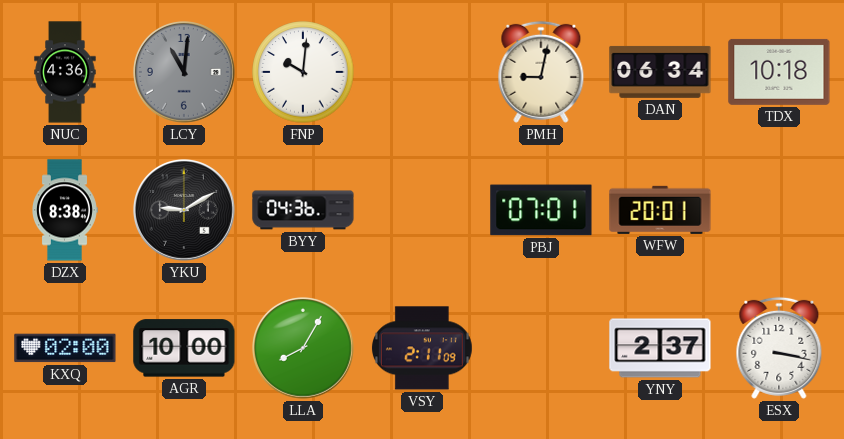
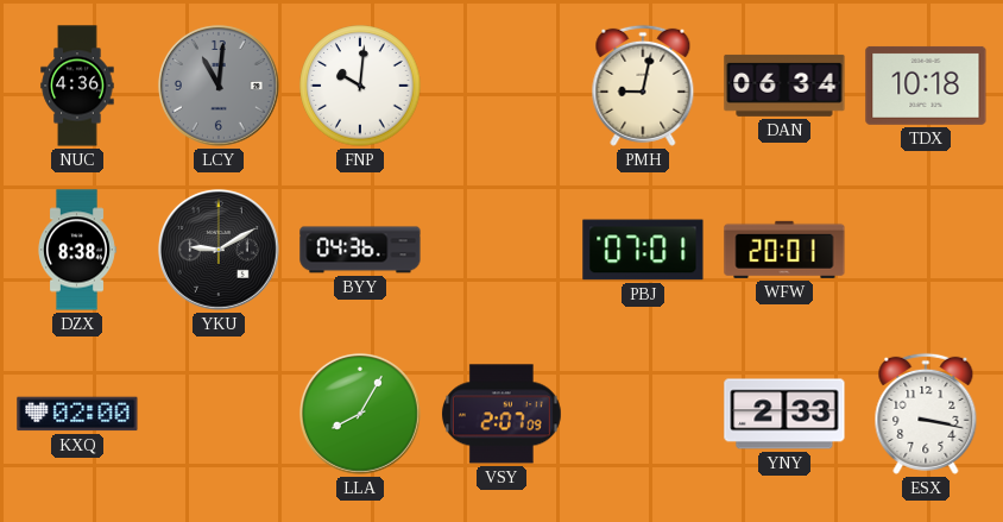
AGR: 10:00 -> none (184, 348)
VSY: 2:11 -> 2:07 (501, 414)
YNY: 2:37 -> 2:33 (784, 414)
